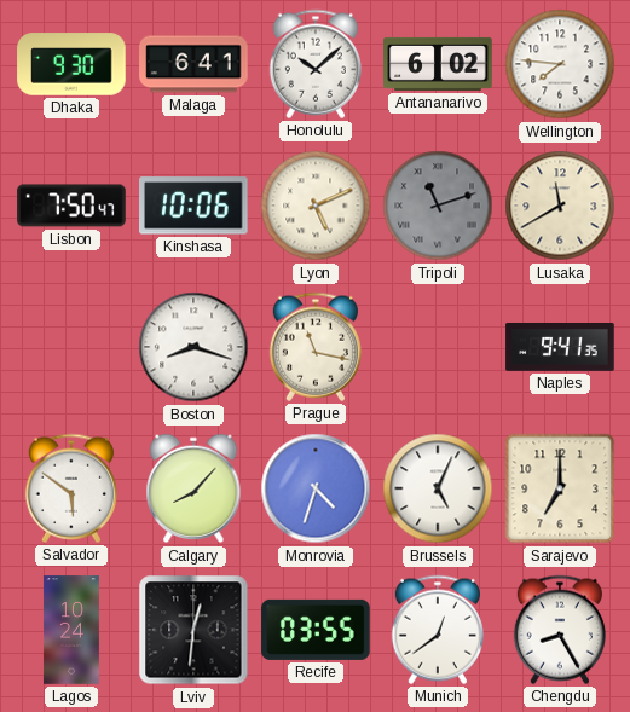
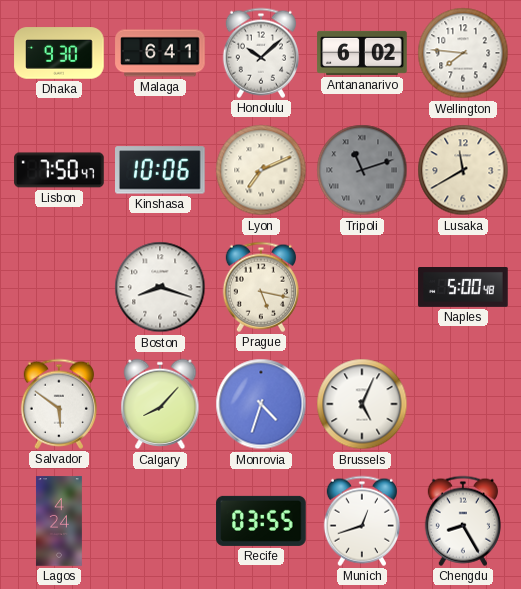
Lyon: 5:11 -> 7:11 (261, 170)
Prague: 11:17 -> 5:17 (261, 287)
Naples: 9:41 -> 5:00 (463, 288)
Sarajevo: 7:00 -> none (560, 488)
Lagos: 10:24 -> 4:24 (59, 521)
Lviv: 12:31 -> none (193, 630)
Munich: 12:39 -> 12:42 (362, 521)
